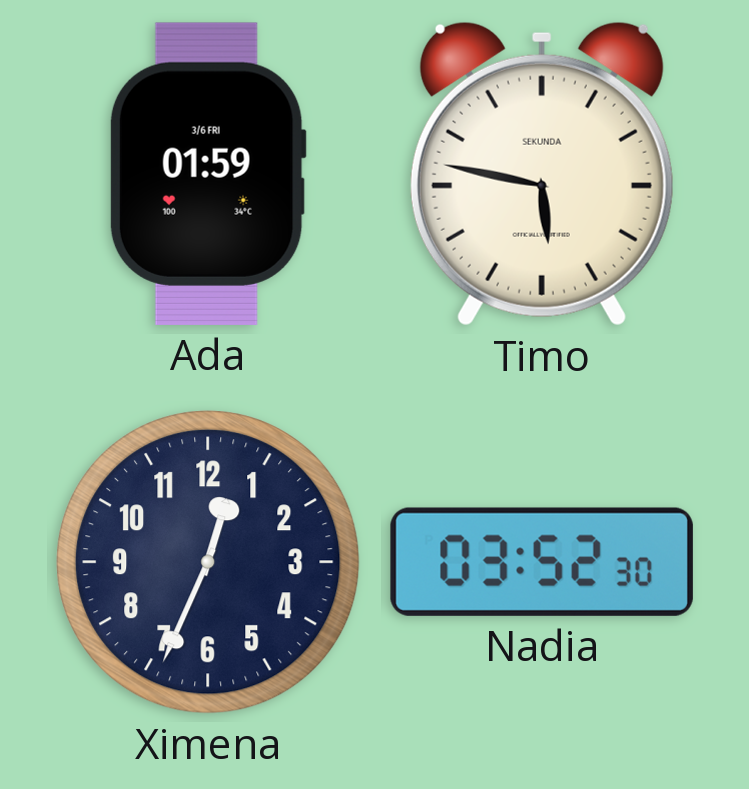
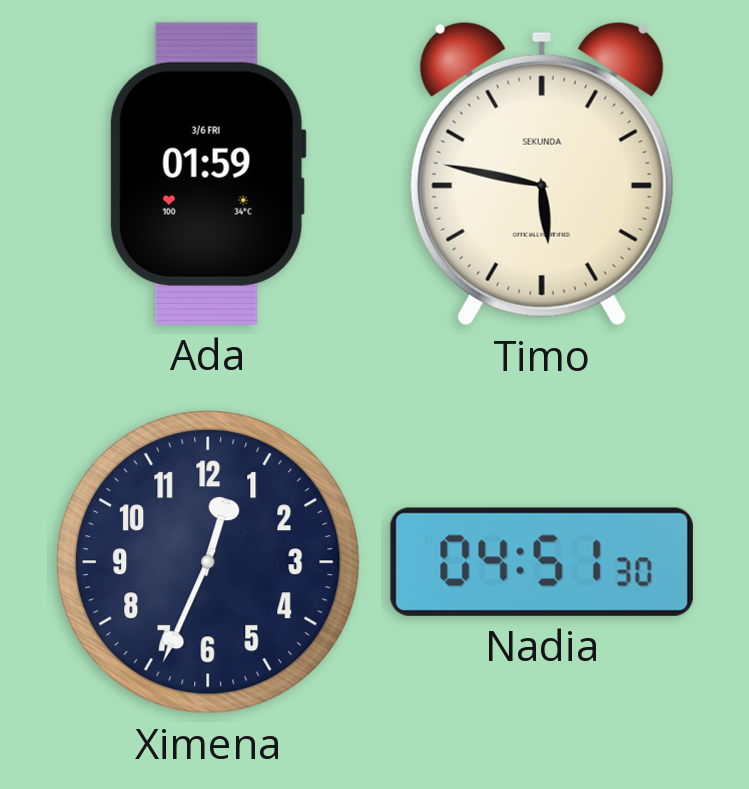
Nadia: 03:52 -> 04:51 (542, 562)
